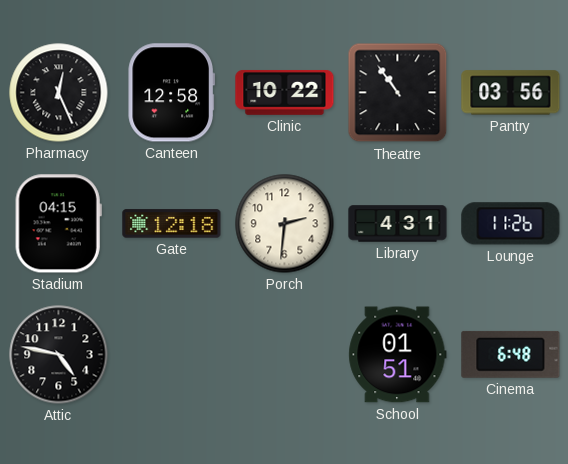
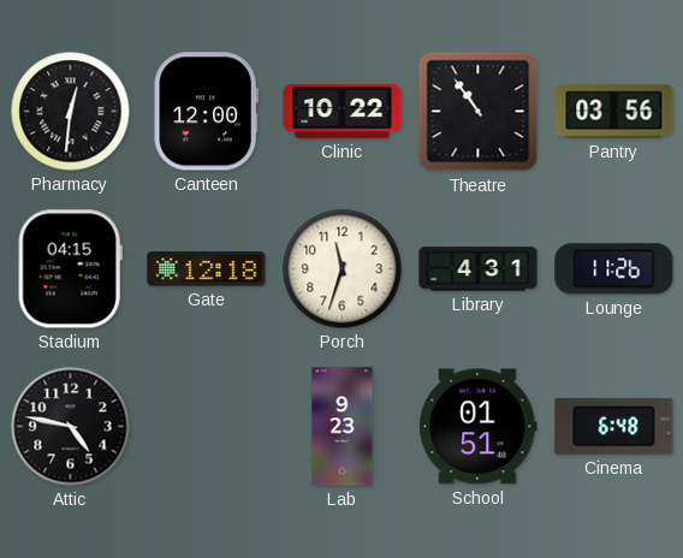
Pharmacy: 12:26 -> 12:31 (71, 112)
Canteen: 12:58 -> 12:00 (206, 112)
Porch: 2:31 -> 11:33 (343, 269)
Lab: none -> 9:23 (343, 427)
